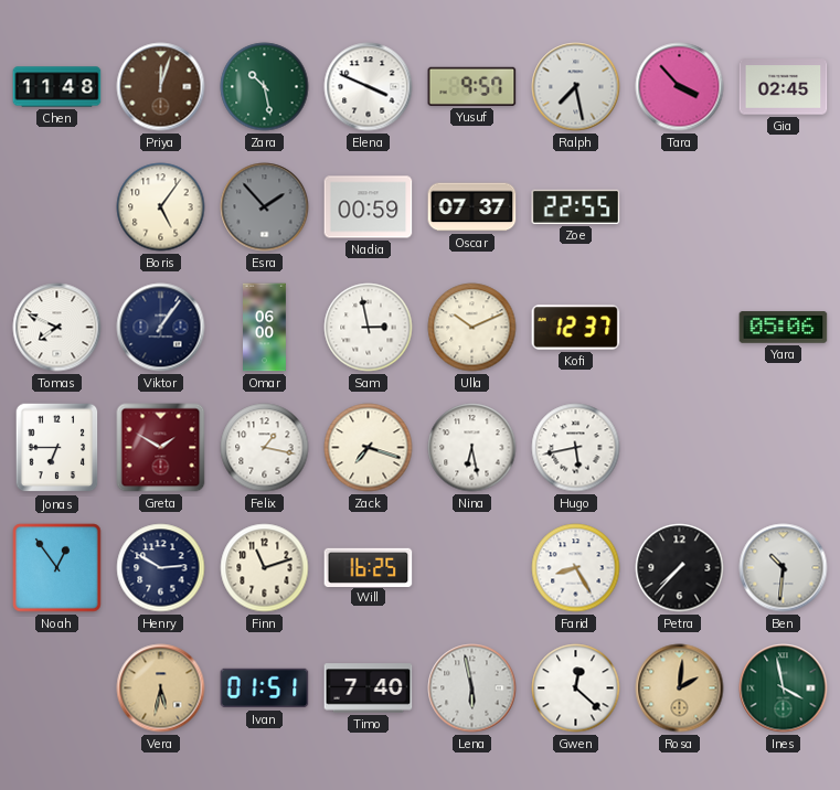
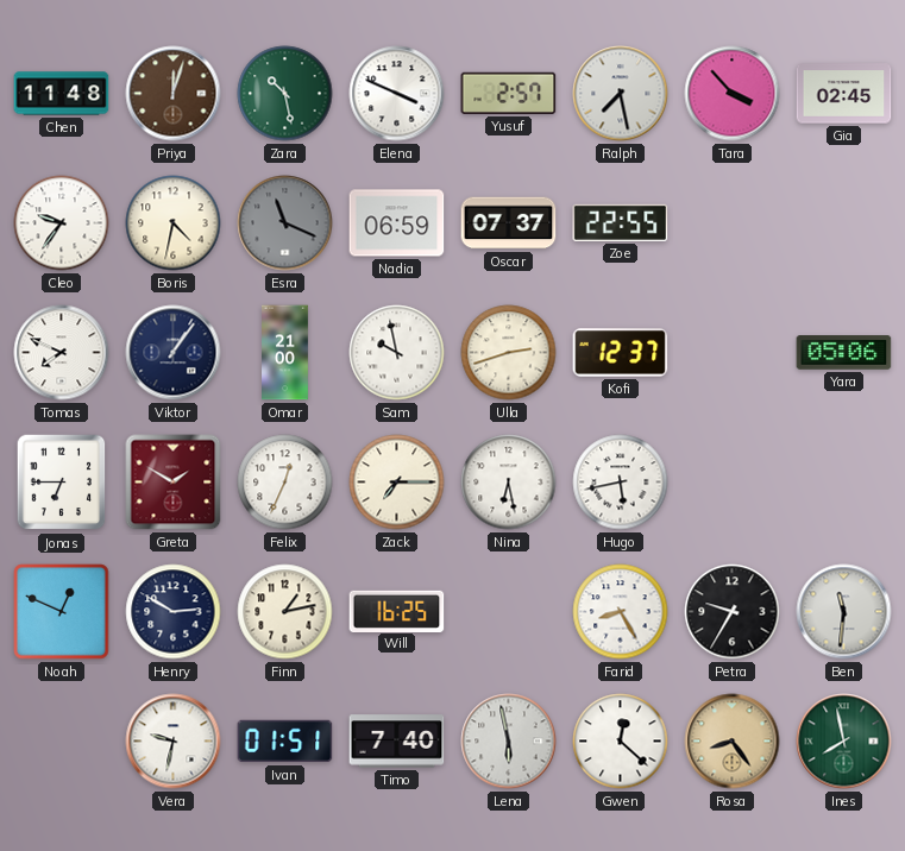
Yusuf: 9:57 -> 2:57 (509, 93)
Cleo: none -> 9:36 (62, 223)
Boris: 5:06 -> 4:32 (174, 223)
Esra: 1:53 -> 11:19 (285, 223)
Nadia: 00:59 -> 06:59 (397, 223)
Omar: 06:00 -> 21:00 (285, 353)
Sam: 2:58 -> 9:58 (397, 353)
Ulla: 10:11 -> 2:42 (509, 353)
Felix: 1:17 -> 12:34 (285, 483)
Zack: 7:18 -> 7:15 (397, 483)
Noah: 12:54 -> 12:49 (62, 612)
Finn: 11:12 -> 1:13 (285, 612)
Petra: 7:37 -> 9:35 (733, 612)
Ben: 10:31 -> 11:31 (844, 612)
Vera: 5:32 -> 9:32 (174, 742)
Vera dial: champagne -> white (174, 742)
Rosa: 2:01 -> 8:24 (733, 742)
Ines: 3:58 -> 7:58 (844, 742)
